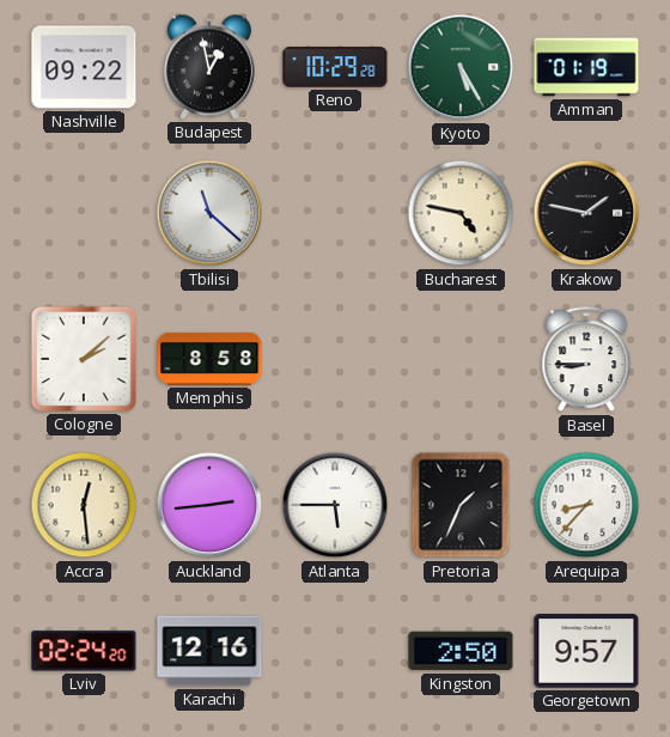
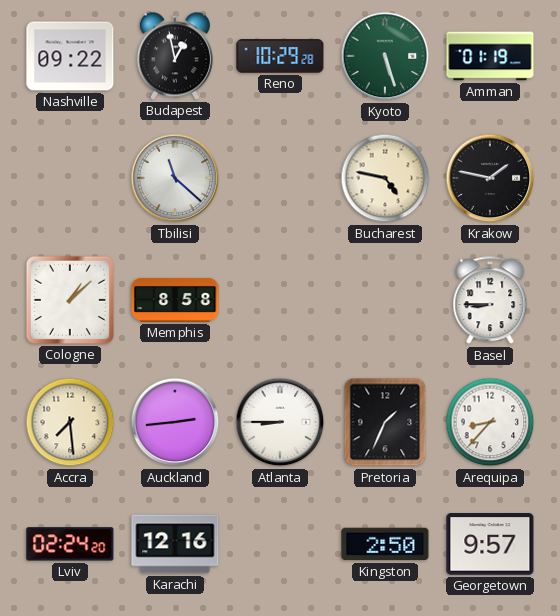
Kyoto: 5:25 -> 5:27 (385, 56)
Cologne: 2:08 -> 1:08 (70, 300)
Accra: 12:29 -> 7:29 (70, 422)
Atlanta: 5:45 -> 8:45 (280, 422)
